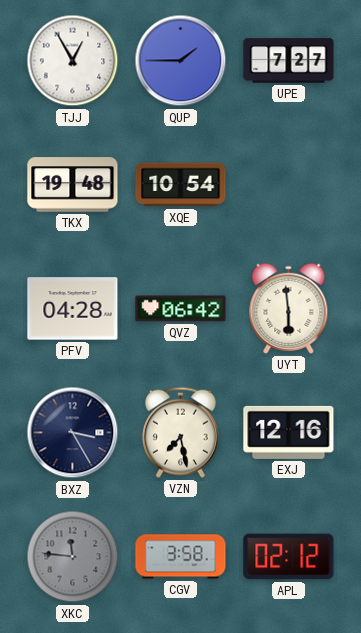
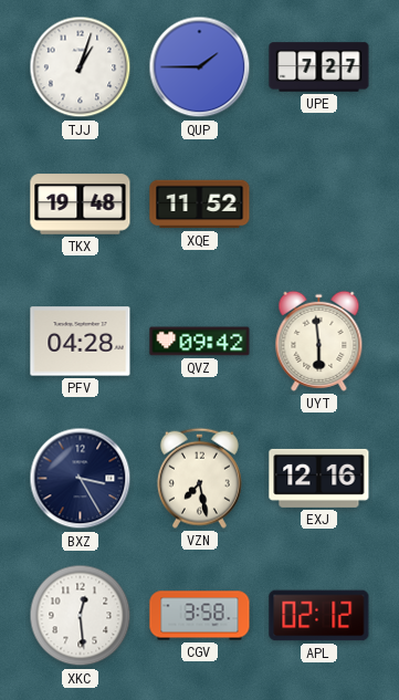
TJJ: 12:55 -> 1:03 (81, 67)
XQE: 10:54 -> 11:52 (200, 205)
QVZ: 06:42 -> 09:42 (200, 342)
XKC: 11:46 -> 12:29 (81, 616)
XKC dial: grey -> white (81, 616)
